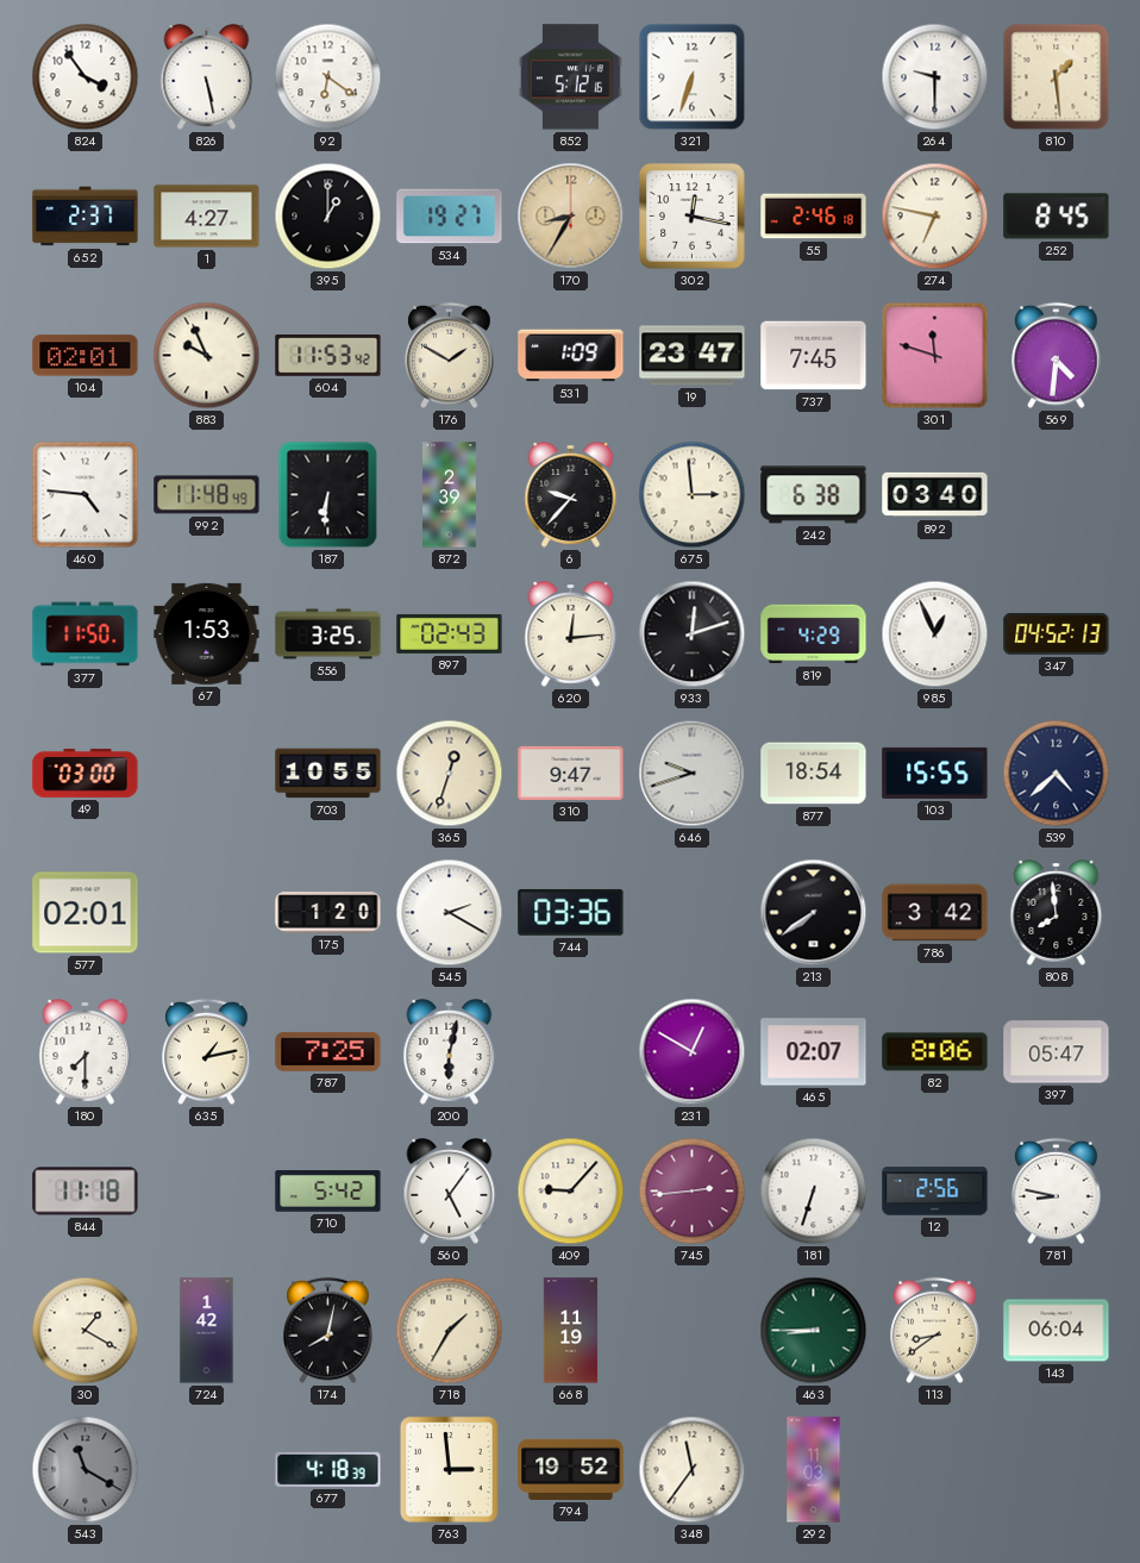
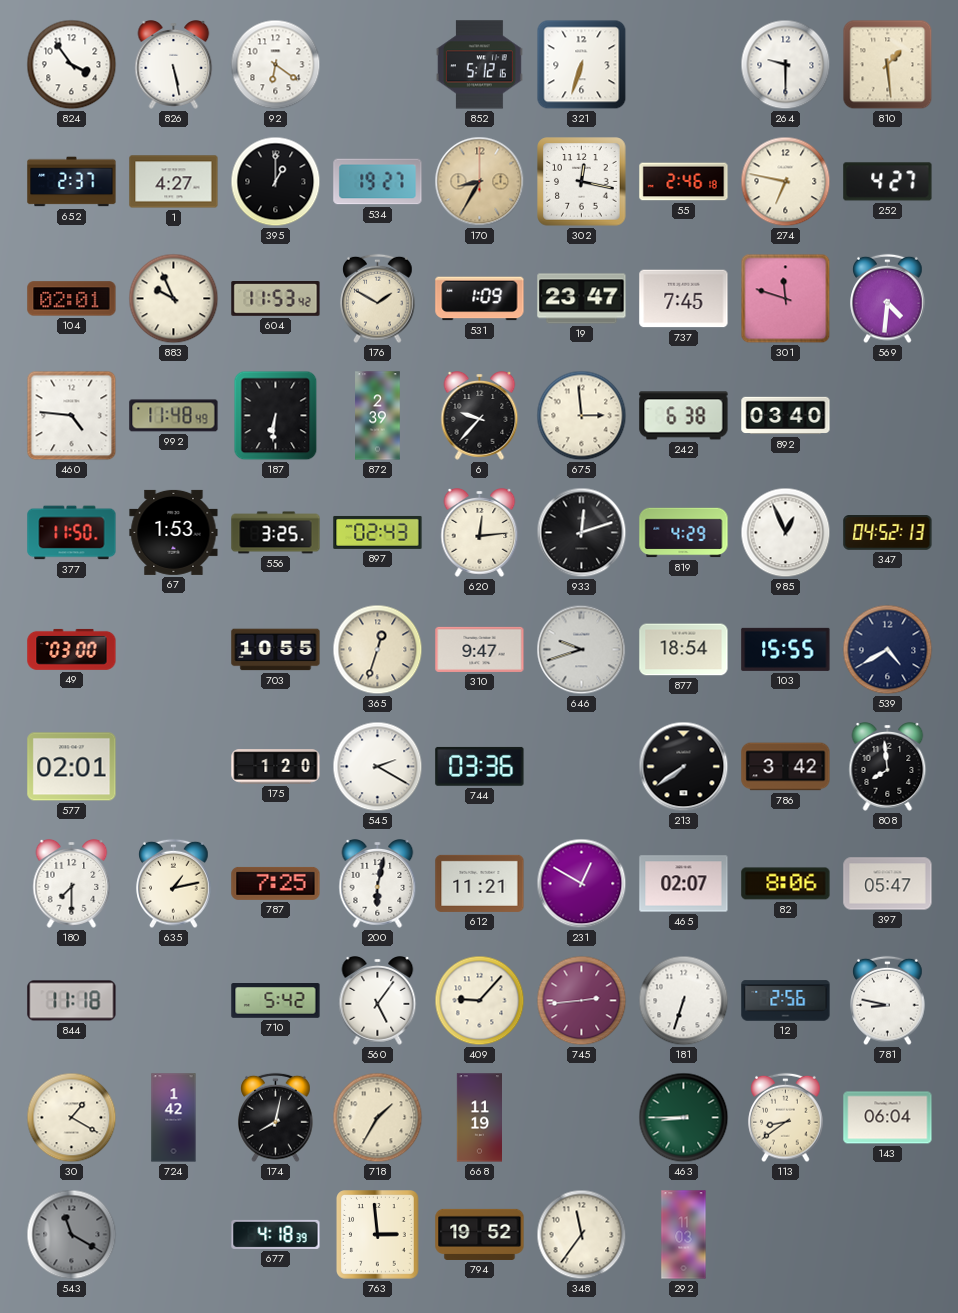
252: 8:45 -> 4:27 (888, 182)
539: 4:38 -> 4:40 (888, 650)
612: none -> 11:21 (480, 883)
